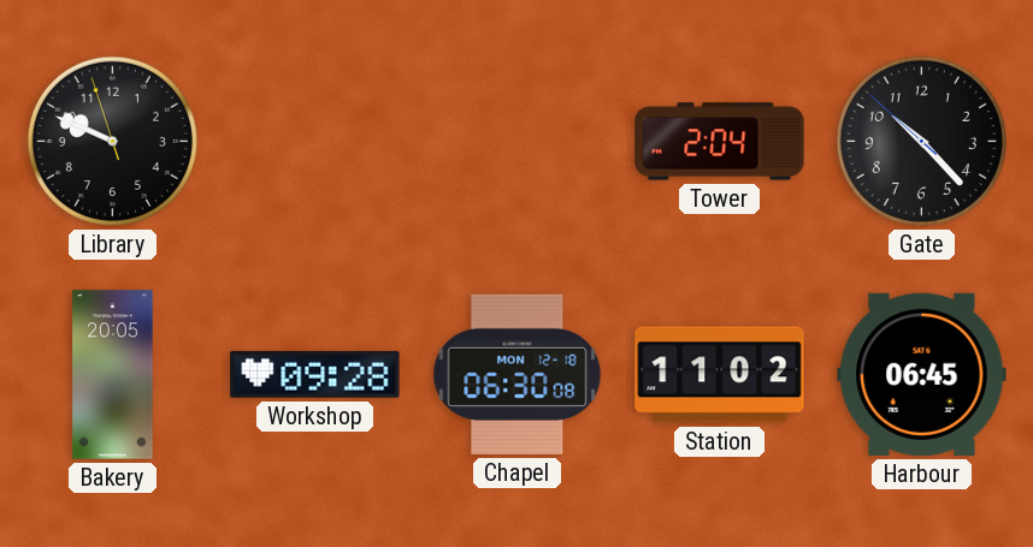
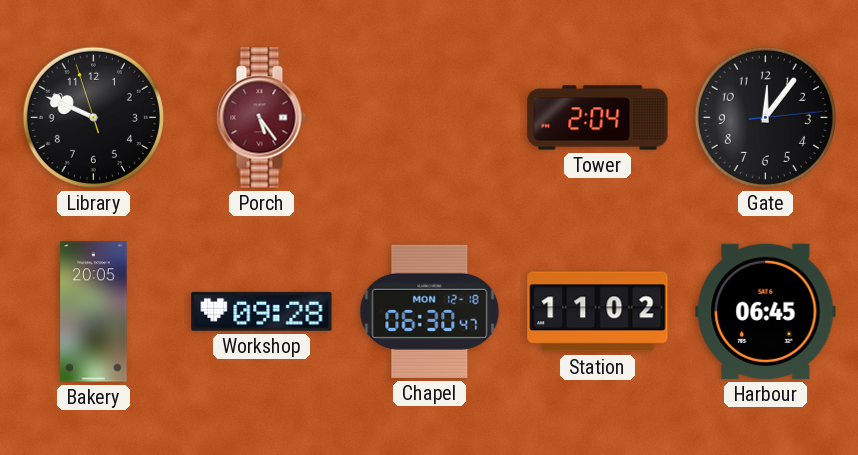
Porch: none -> 5:24 (261, 118)
Gate: 10:22 -> 12:06 (765, 117)
Chapel: 06:30:08 -> 06:30:47 (430, 311)
